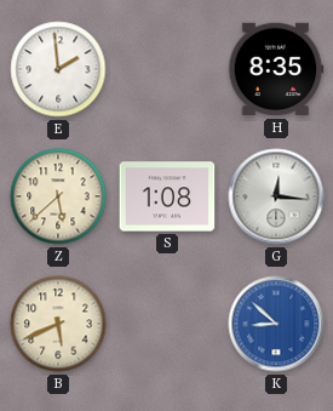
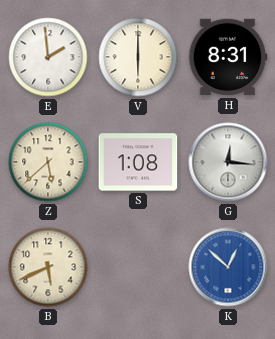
V: none -> 6:00 (138, 57)
H: 8:35 -> 8:31 (228, 57)
K: 8:52 -> 12:52 (228, 267)
